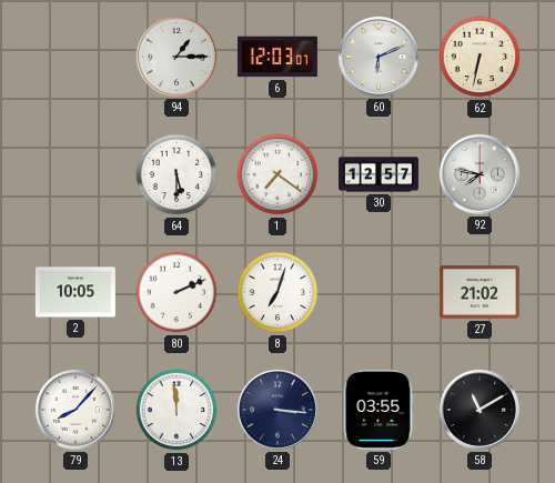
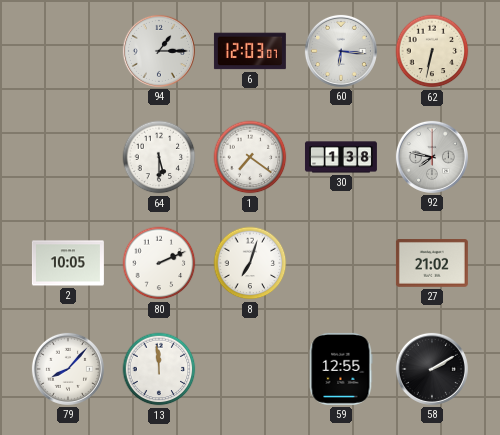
60: 6:11 -> 6:16 (341, 51)
30: 12:57 -> 1:38 (341, 157)
24: 3:16 -> none (277, 410)
59: 03:55 -> 12:55 (341, 369)
58: 11:10 -> 2:10 (432, 369)
